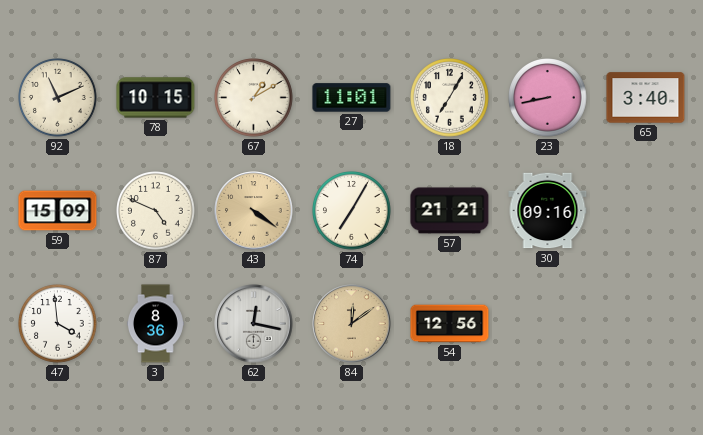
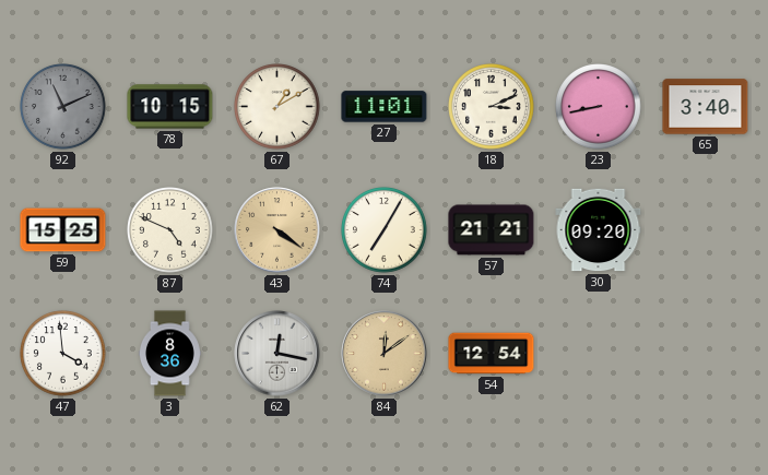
92 dial: cream -> grey (63, 107)
18: 7:05 -> 3:11 (492, 107)
59: 15:09 -> 15:25 (63, 230)
30: 09:16 -> 09:20 (599, 230)
54: 12:56 -> 12:54 (492, 354)
